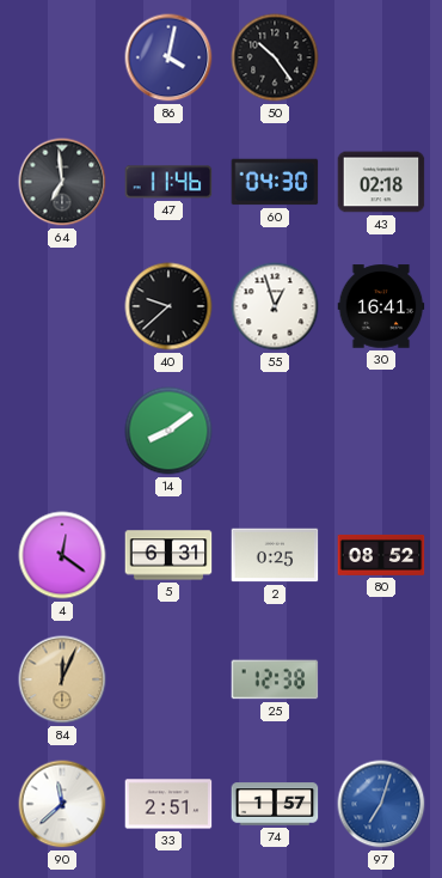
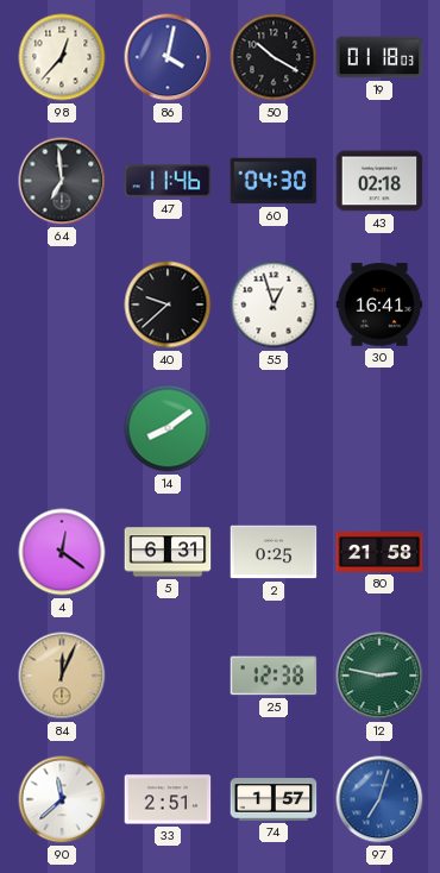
98: none -> 12:37 (62, 57)
50: 10:24 -> 10:20 (274, 57)
19: none -> 01:18 (379, 57)
80: 08:52 -> 21:58 (379, 552)
12: none -> 2:47 (379, 676)
